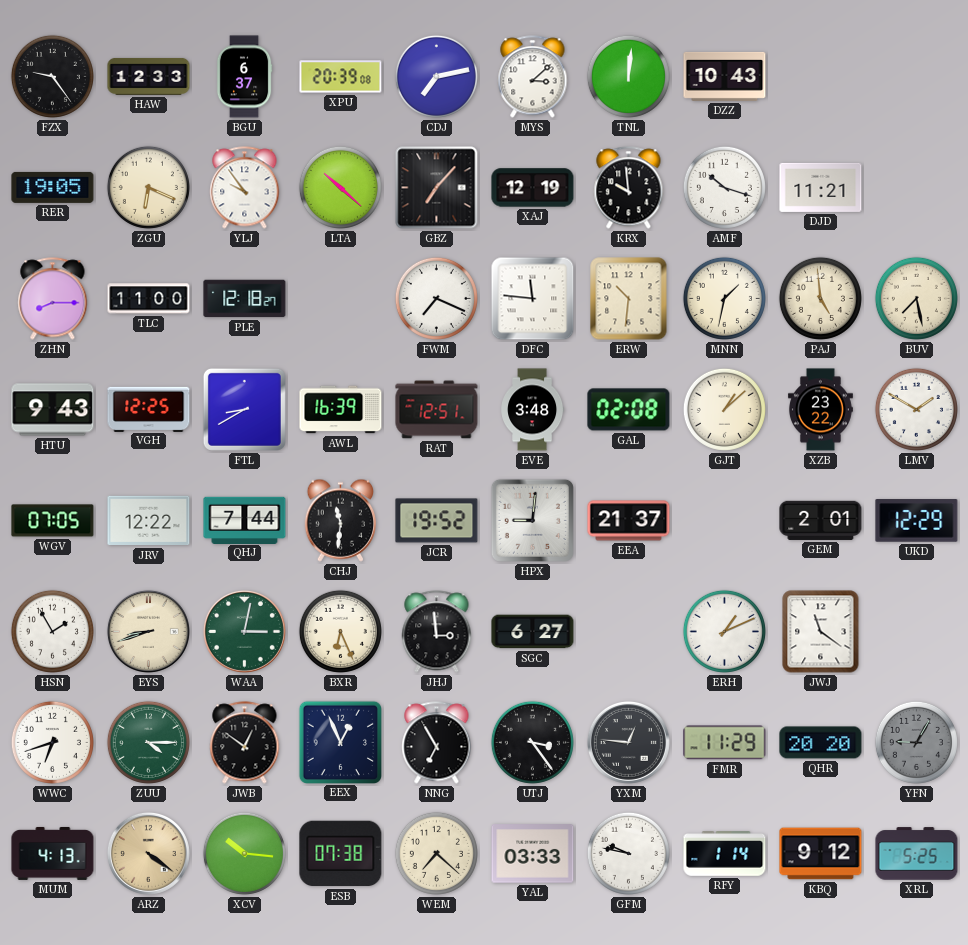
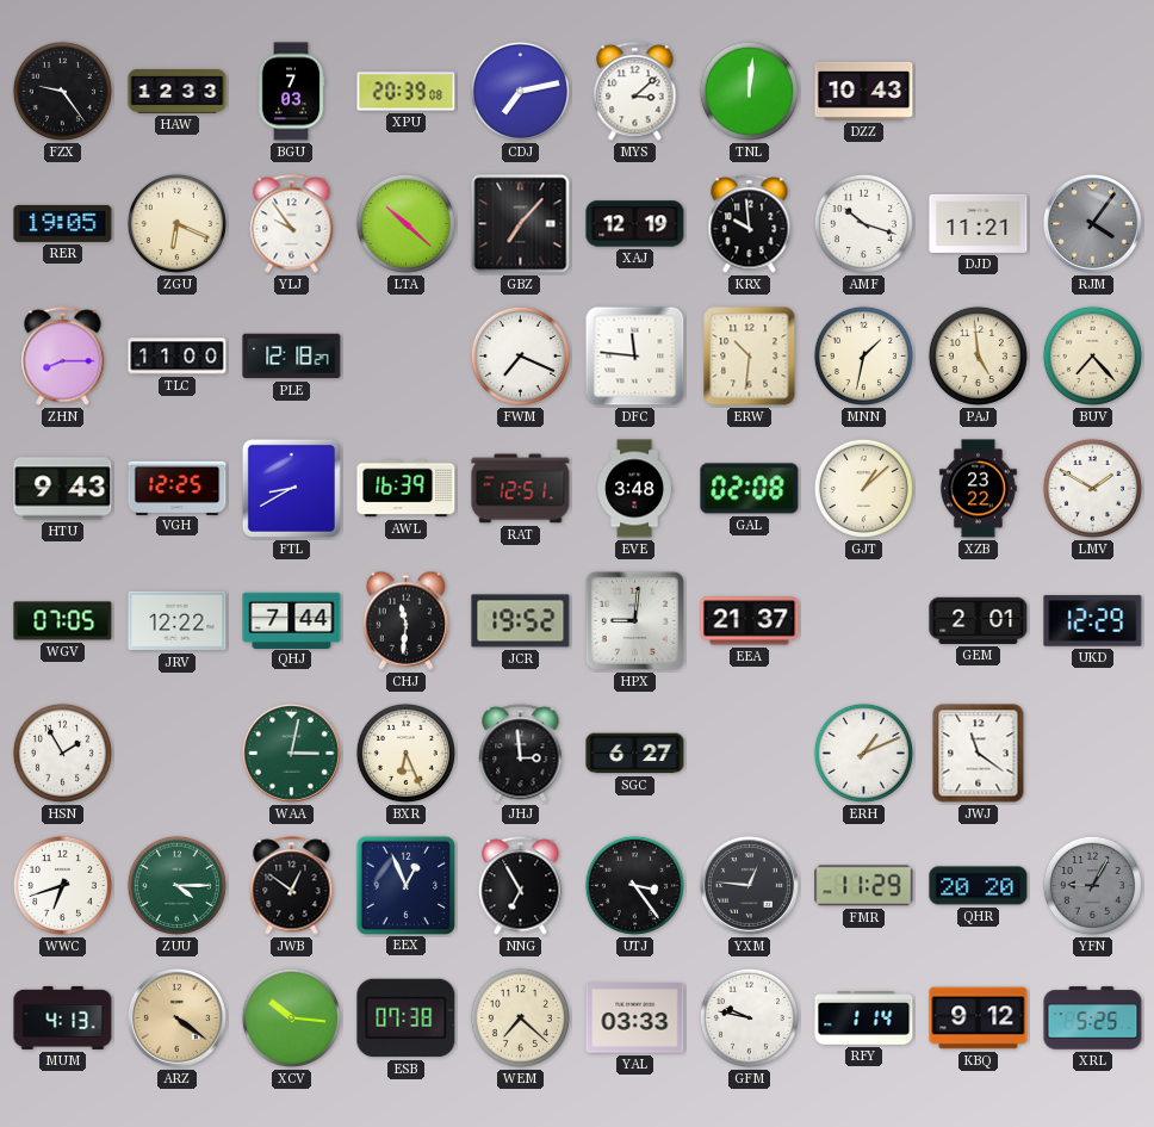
BGU: 6:37 -> 7:03 (291, 92)
RJM: none -> 4:06 (1092, 223)
BUV: 7:28 -> 7:23 (1092, 355)
EYS: 8:42 -> none (148, 631)
